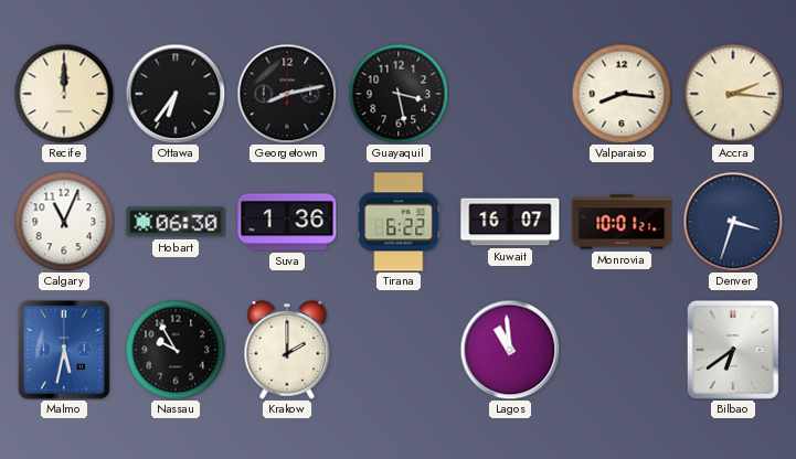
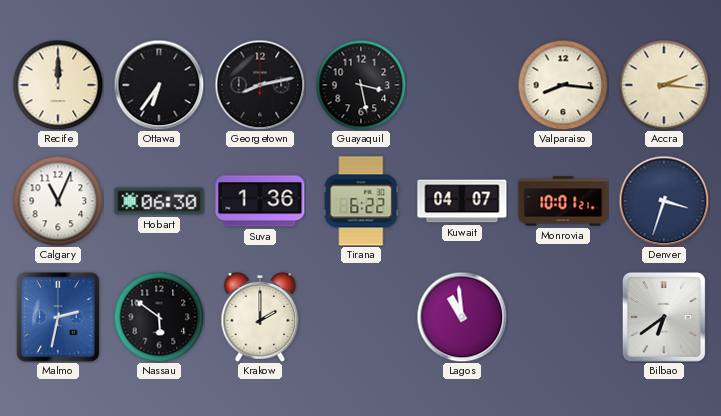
Kuwait: 16:07 -> 04:07 (462, 201)
Malmo: 5:32 -> 2:32 (58, 317)
Nassau: 9:55 -> 5:51 (159, 317)
